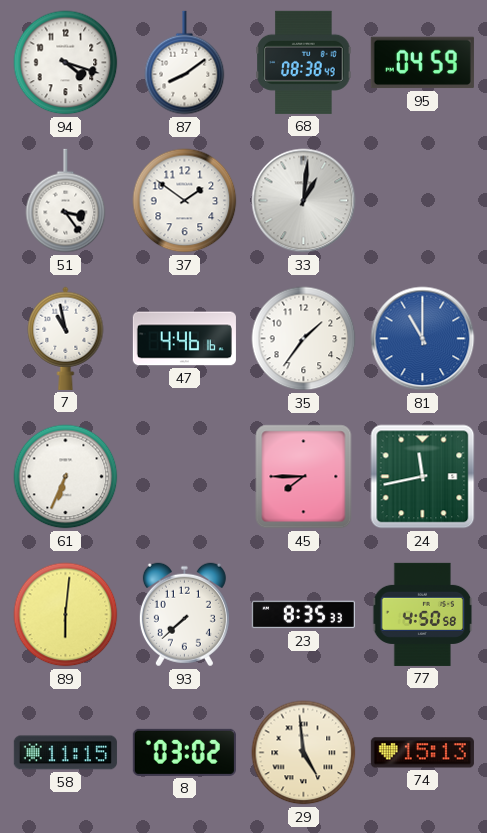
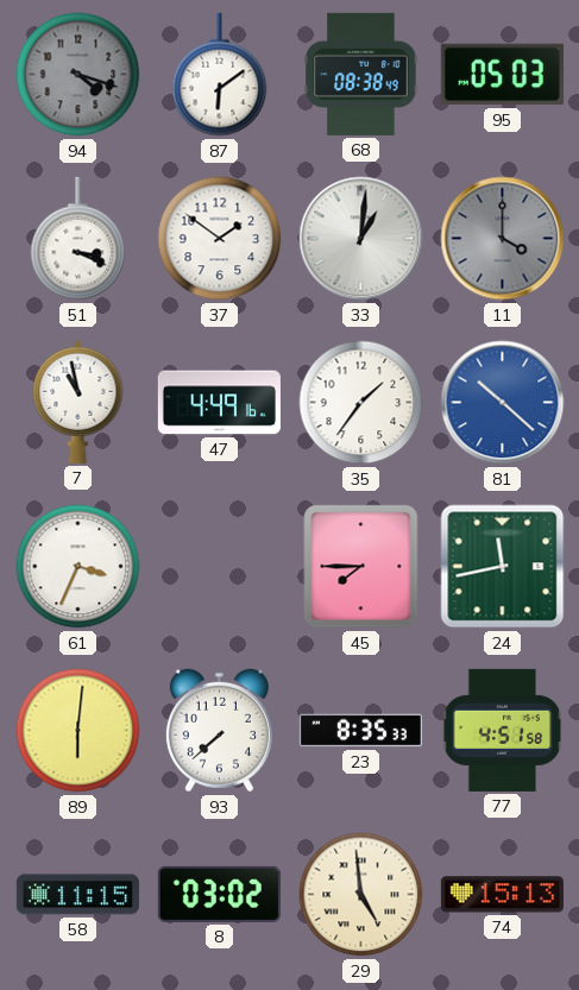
94 dial: white -> grey (78, 75)
87: 8:09 -> 6:09 (220, 75)
95: 04:59 -> 05:03 (502, 75)
51: 3:24 -> 3:19 (78, 239)
11: none -> 4:00 (503, 239)
47: 4:46 -> 4:49 (219, 403)
81: 11:00 -> 10:22 (503, 403)
61: 6:34 -> 3:34 (78, 567)
77: 4:50 -> 4:51 (503, 730)
